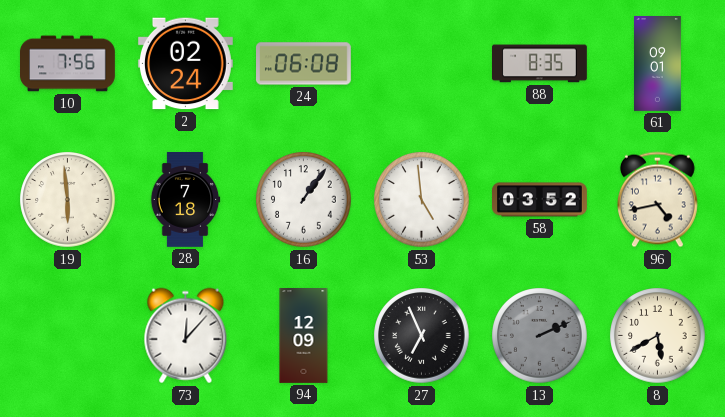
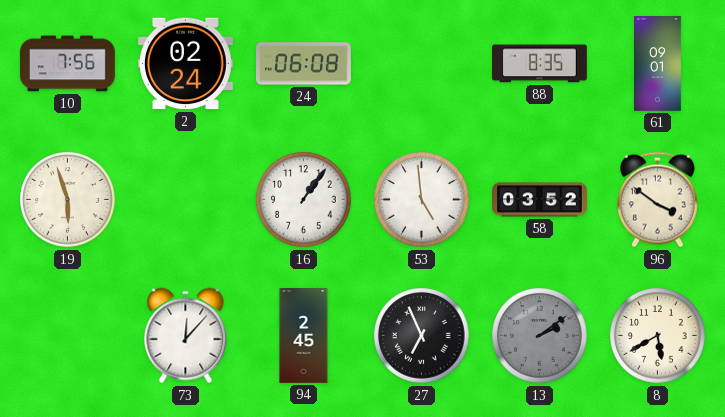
19: 5:59 -> 5:57 (68, 200)
28: 7:18 -> none (185, 200)
96: 4:43 -> 3:51 (657, 200)
94: 12:09 -> 2:45 (304, 336)
13: 2:11 -> 2:09 (540, 336)
